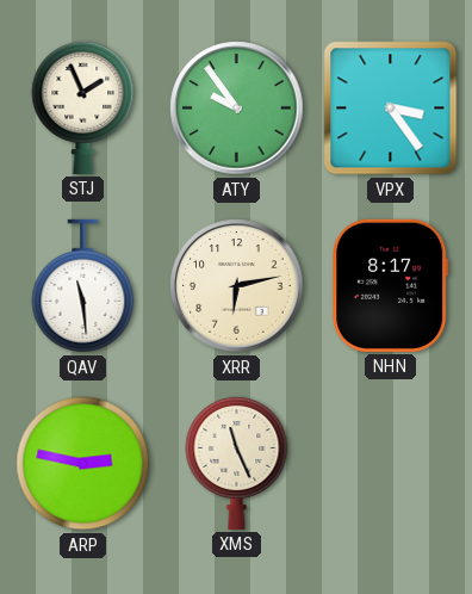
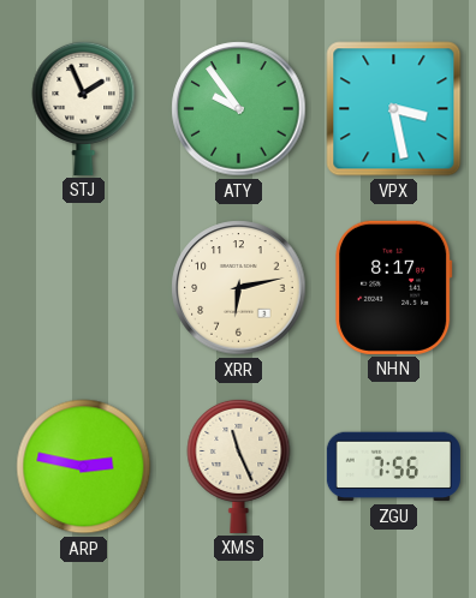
VPX: 3:24 -> 3:28 (394, 109)
QAV: 11:29 -> none (83, 286)
ZGU: none -> 7:56 (393, 467)
